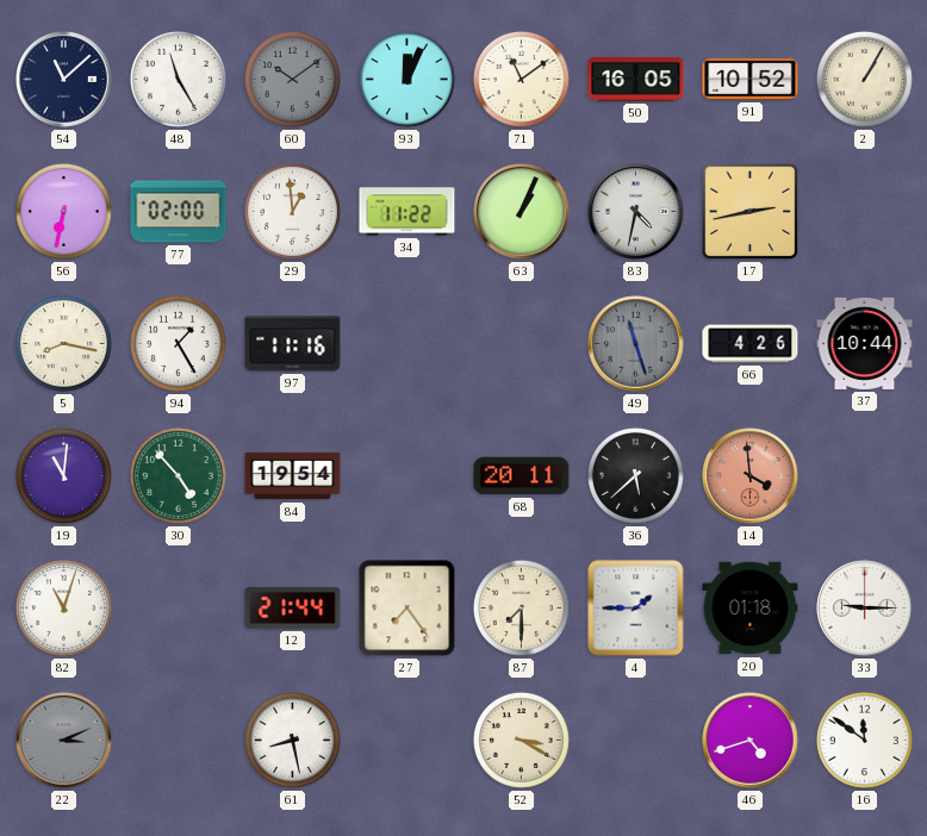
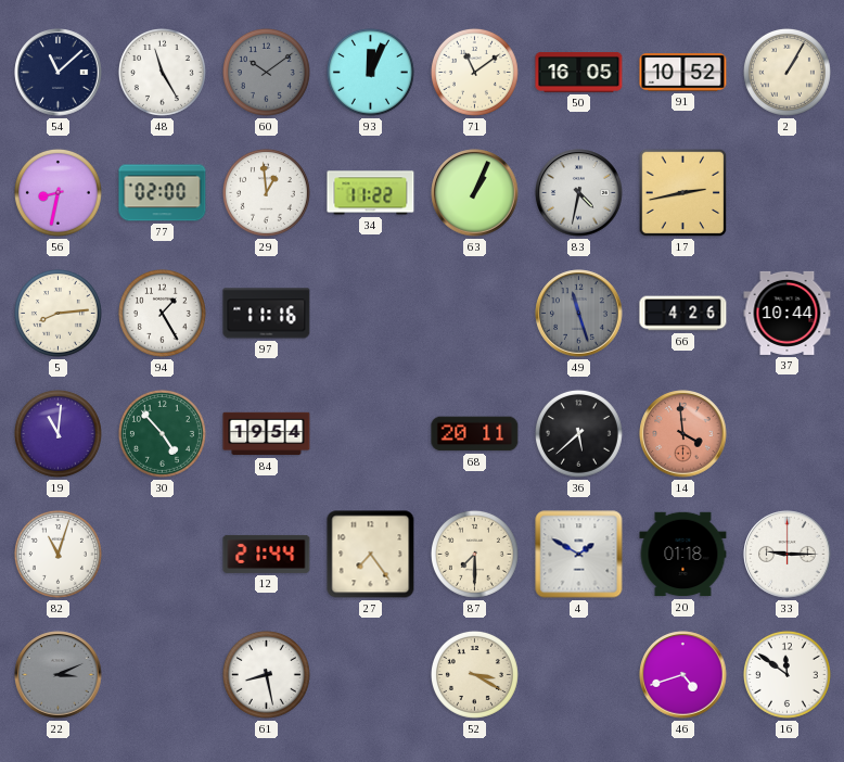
56: 6:32 -> 8:32 (57, 192)
5: 8:17 -> 8:14 (57, 313)
4: 1:45 -> 1:50 (579, 555)
